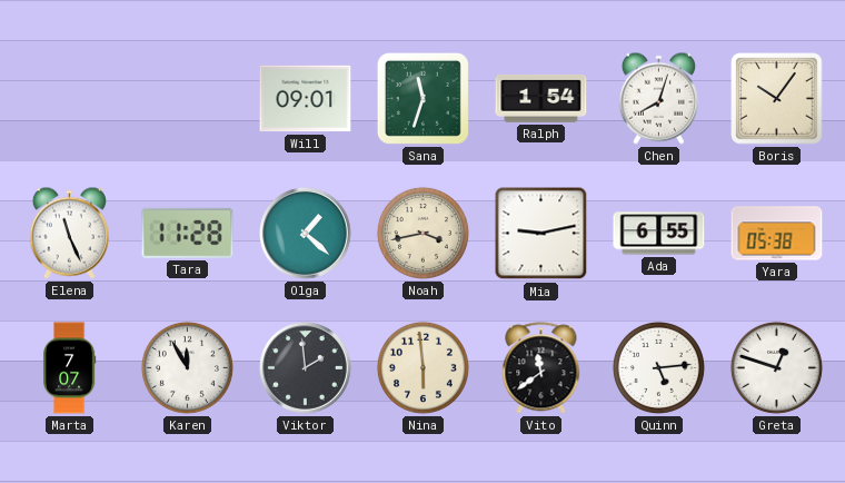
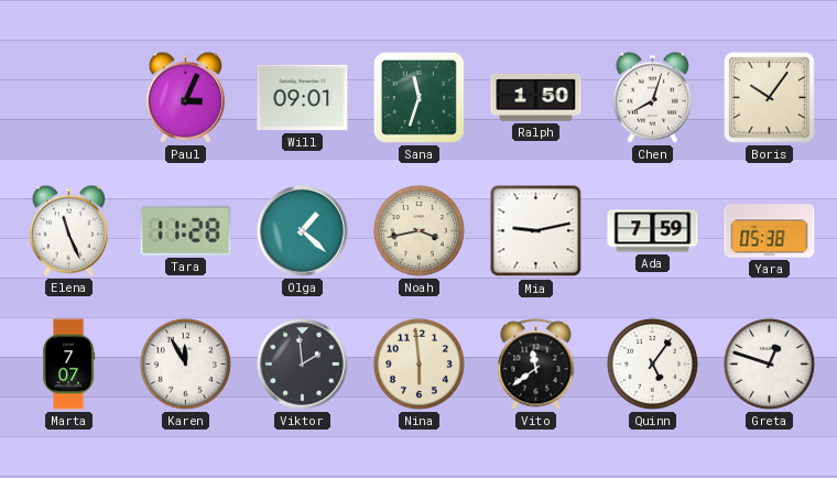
Paul: none -> 3:04 (185, 97)
Ralph: 1:54 -> 1:50 (536, 97)
Ada: 6:55 -> 7:59 (653, 231)
Quinn: 5:14 -> 5:06 (652, 363)
